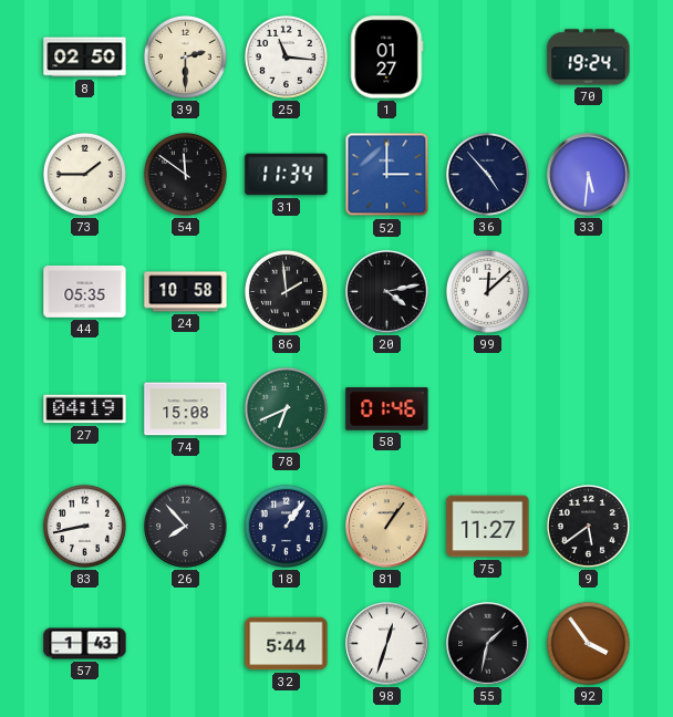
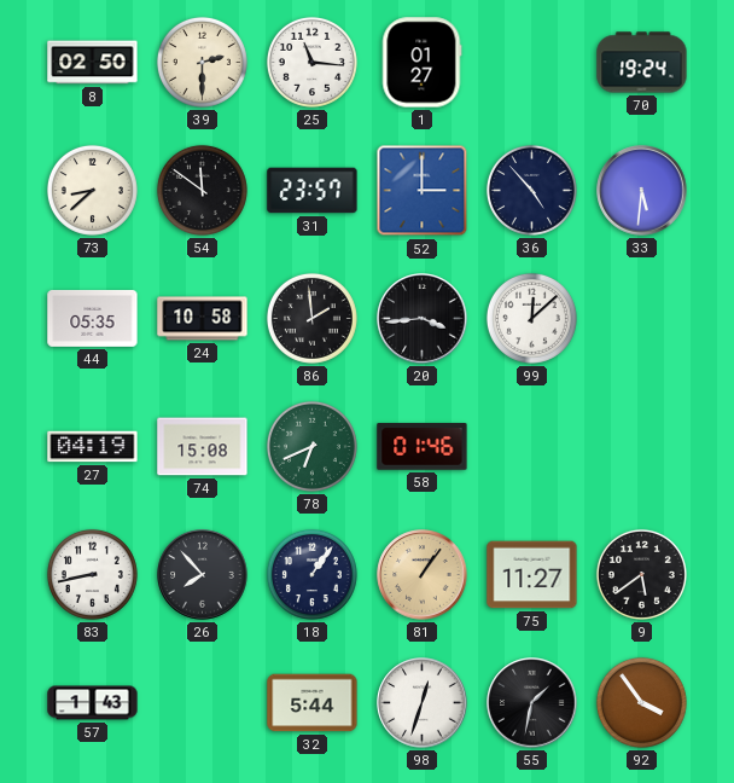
73: 1:45 -> 8:38 (92, 190)
31: 11:34 -> 23:57 (313, 191)
20: 4:13 -> 3:44 (423, 319)
